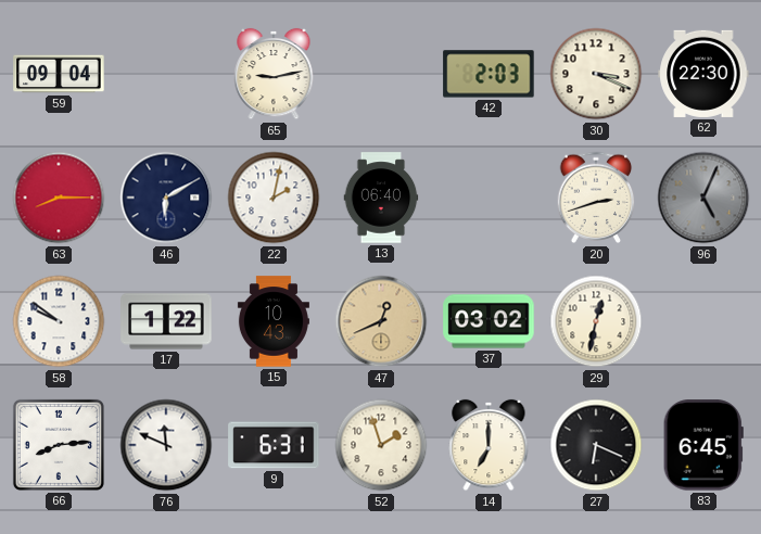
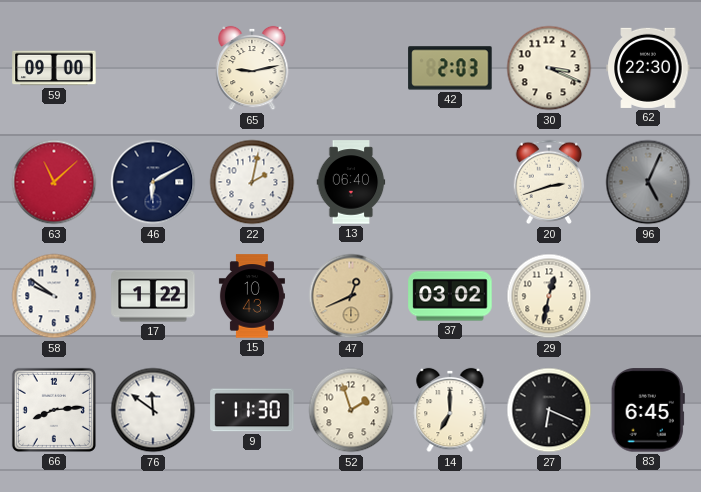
59: 09:04 -> 09:00 (54, 68)
63: 8:15 -> 11:08 (54, 182)
76: 11:49 -> 11:51 (153, 410)
9: 6:31 -> 11:30 (252, 410)
